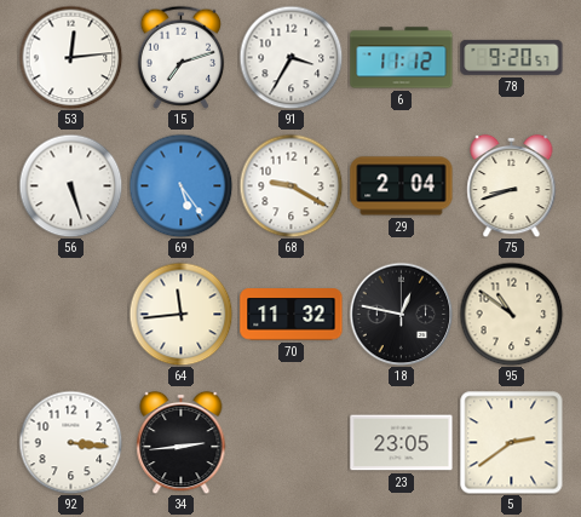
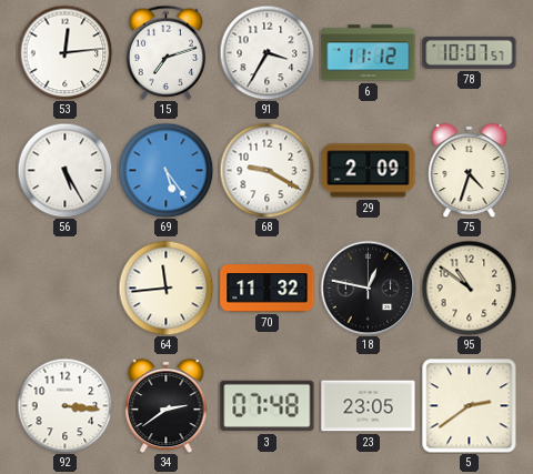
78: 9:20 -> 10:07 (470, 52)
56: 5:27 -> 5:25 (64, 170)
29: 2:04 -> 2:09 (369, 171)
75: 8:42 -> 4:33 (470, 170)
34: 2:44 -> 2:39 (167, 405)
3: none -> 07:48 (268, 406)
